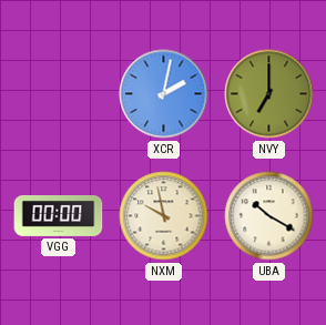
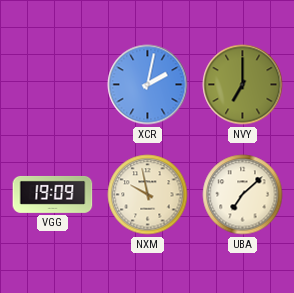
VGG: 00:00 -> 19:09 (53, 194)
UBA: 10:20 -> 7:08 (243, 195)
